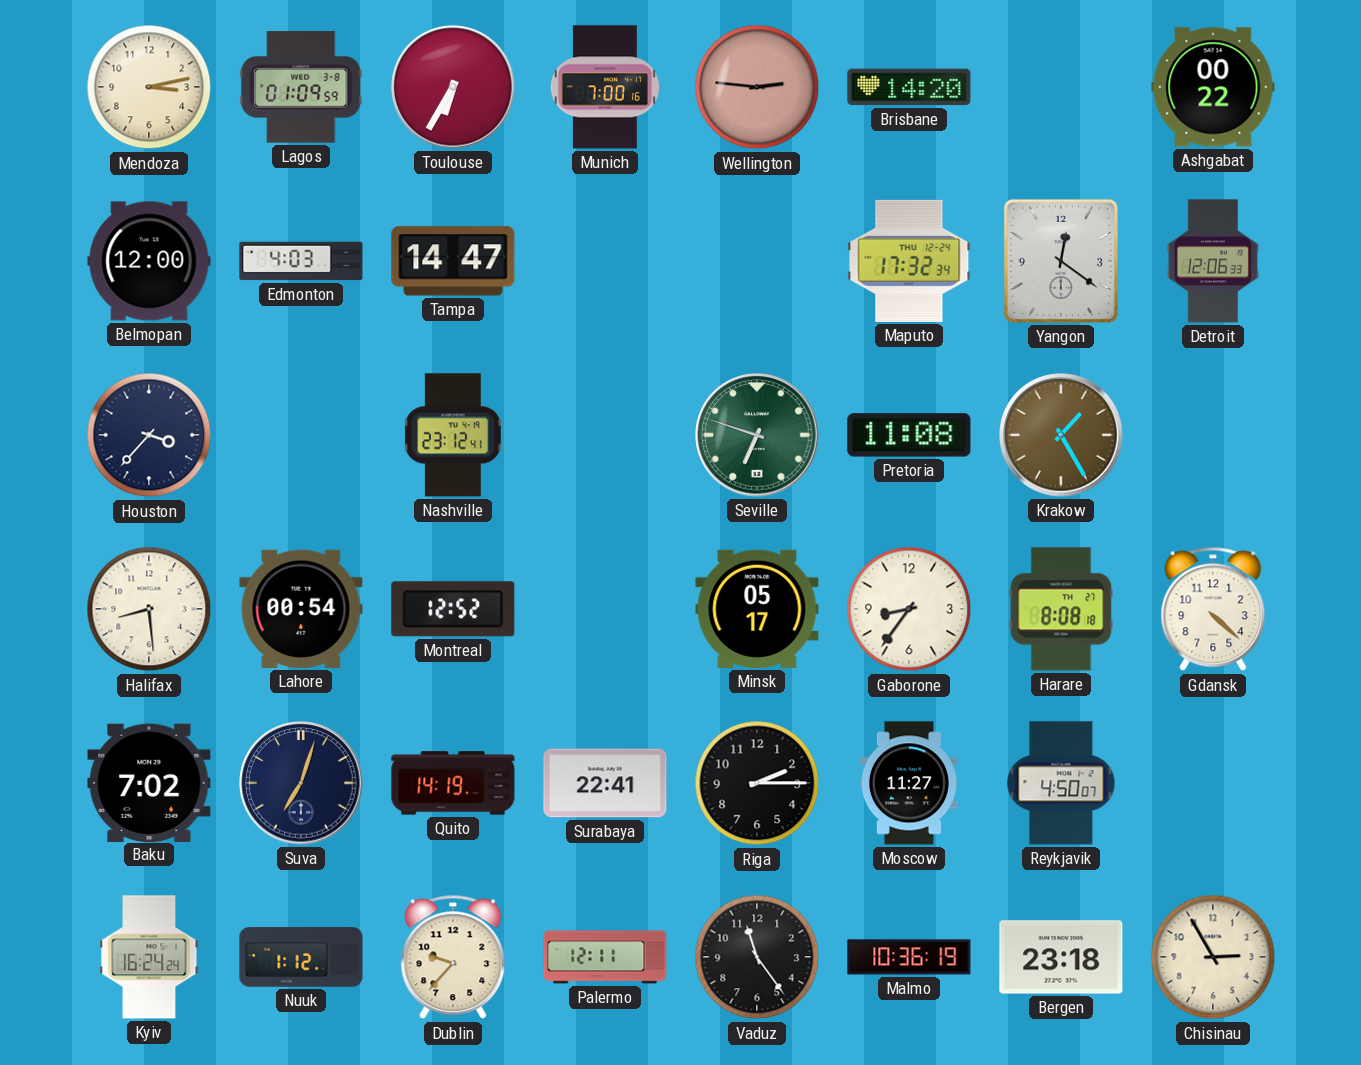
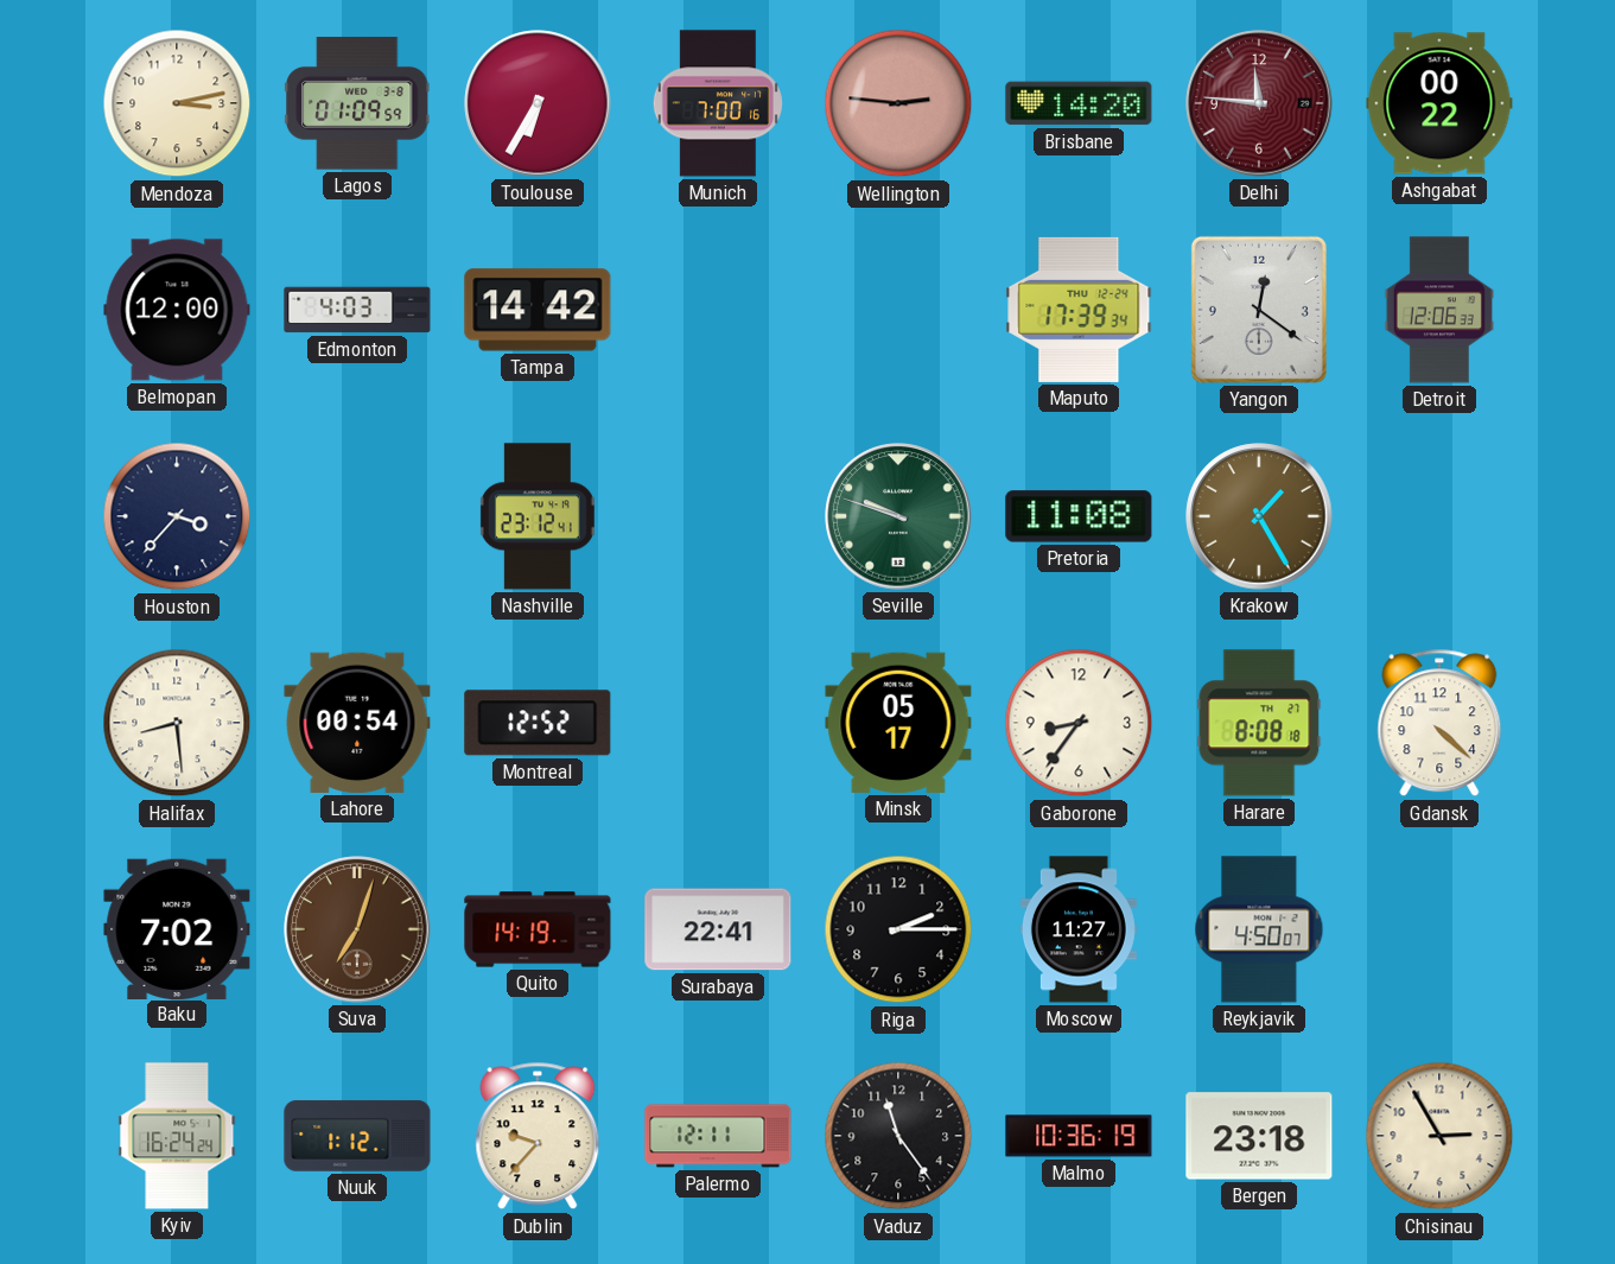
Delhi: none -> 11:46 (1259, 103)
Tampa: 14:47 -> 14:42 (538, 310)
Maputo: 17:32 -> 17:39 (1079, 310)
Seville: 6:48 -> 9:48 (898, 516)
Suva dial: navy -> brown (357, 929)
